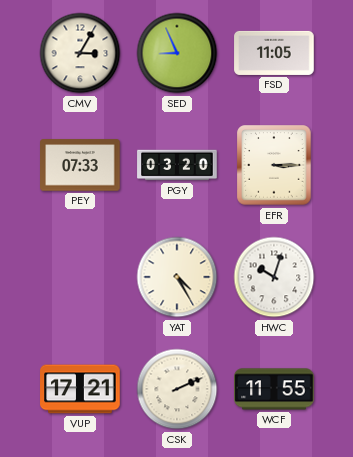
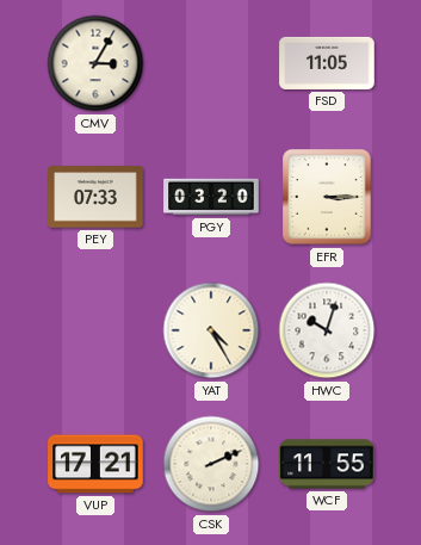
SED: 8:56 -> none (177, 53)
